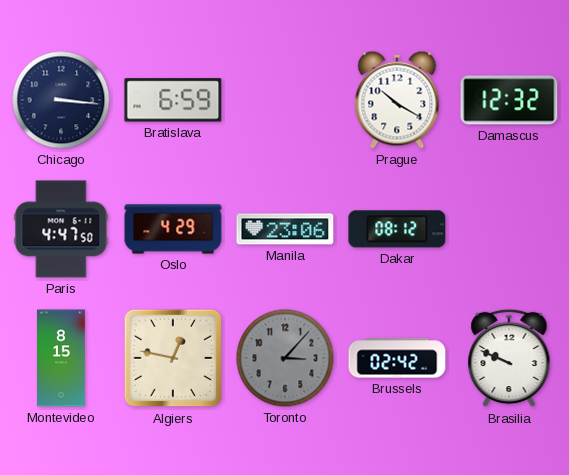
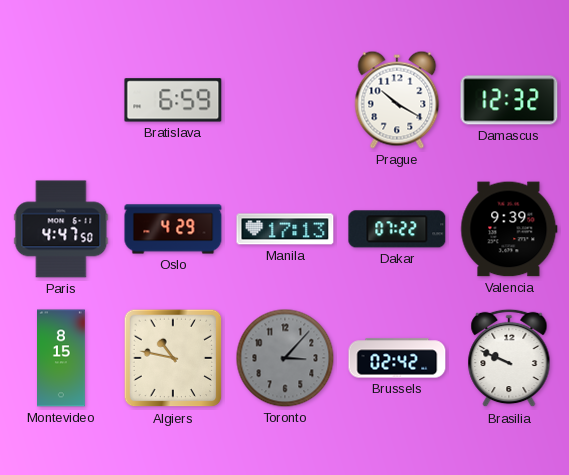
Chicago: 3:16 -> none (61, 100)
Manila: 23:06 -> 17:13 (285, 229)
Dakar: 08:12 -> 07:22 (397, 229)
Valencia: none -> 9:39 (509, 229)
Algiers: 12:47 -> 10:47 (173, 358)
